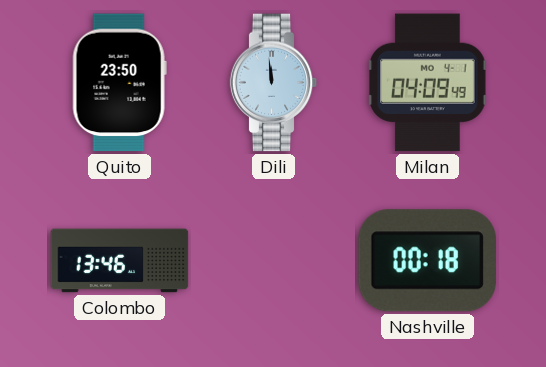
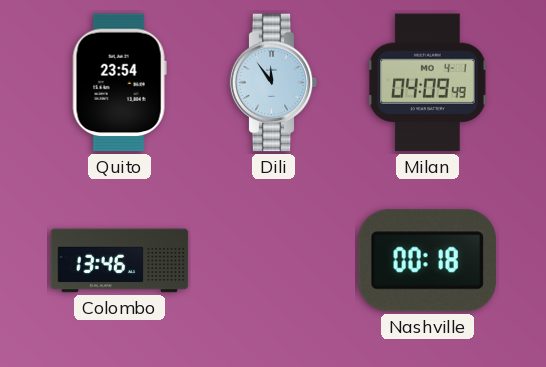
Quito: 23:50 -> 23:54 (119, 83)
Dili: 11:59 -> 11:54 (274, 83)
